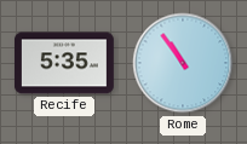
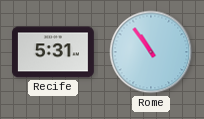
Recife: 5:35 -> 5:31 (53, 52)
